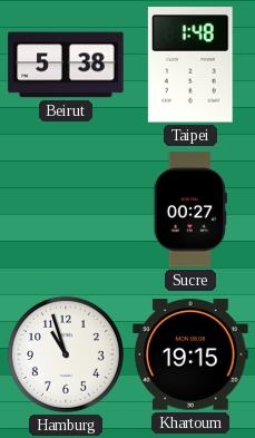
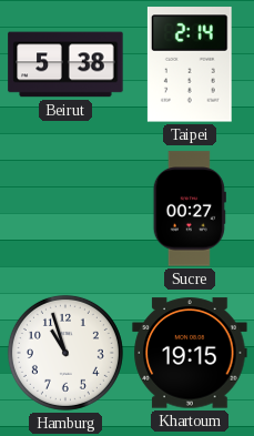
Taipei: 1:48 -> 2:14 (190, 64)
